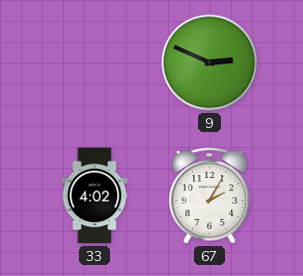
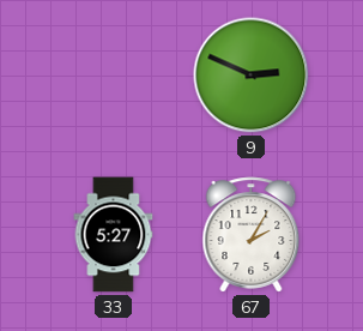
33: 4:02 -> 5:27 (114, 235)
